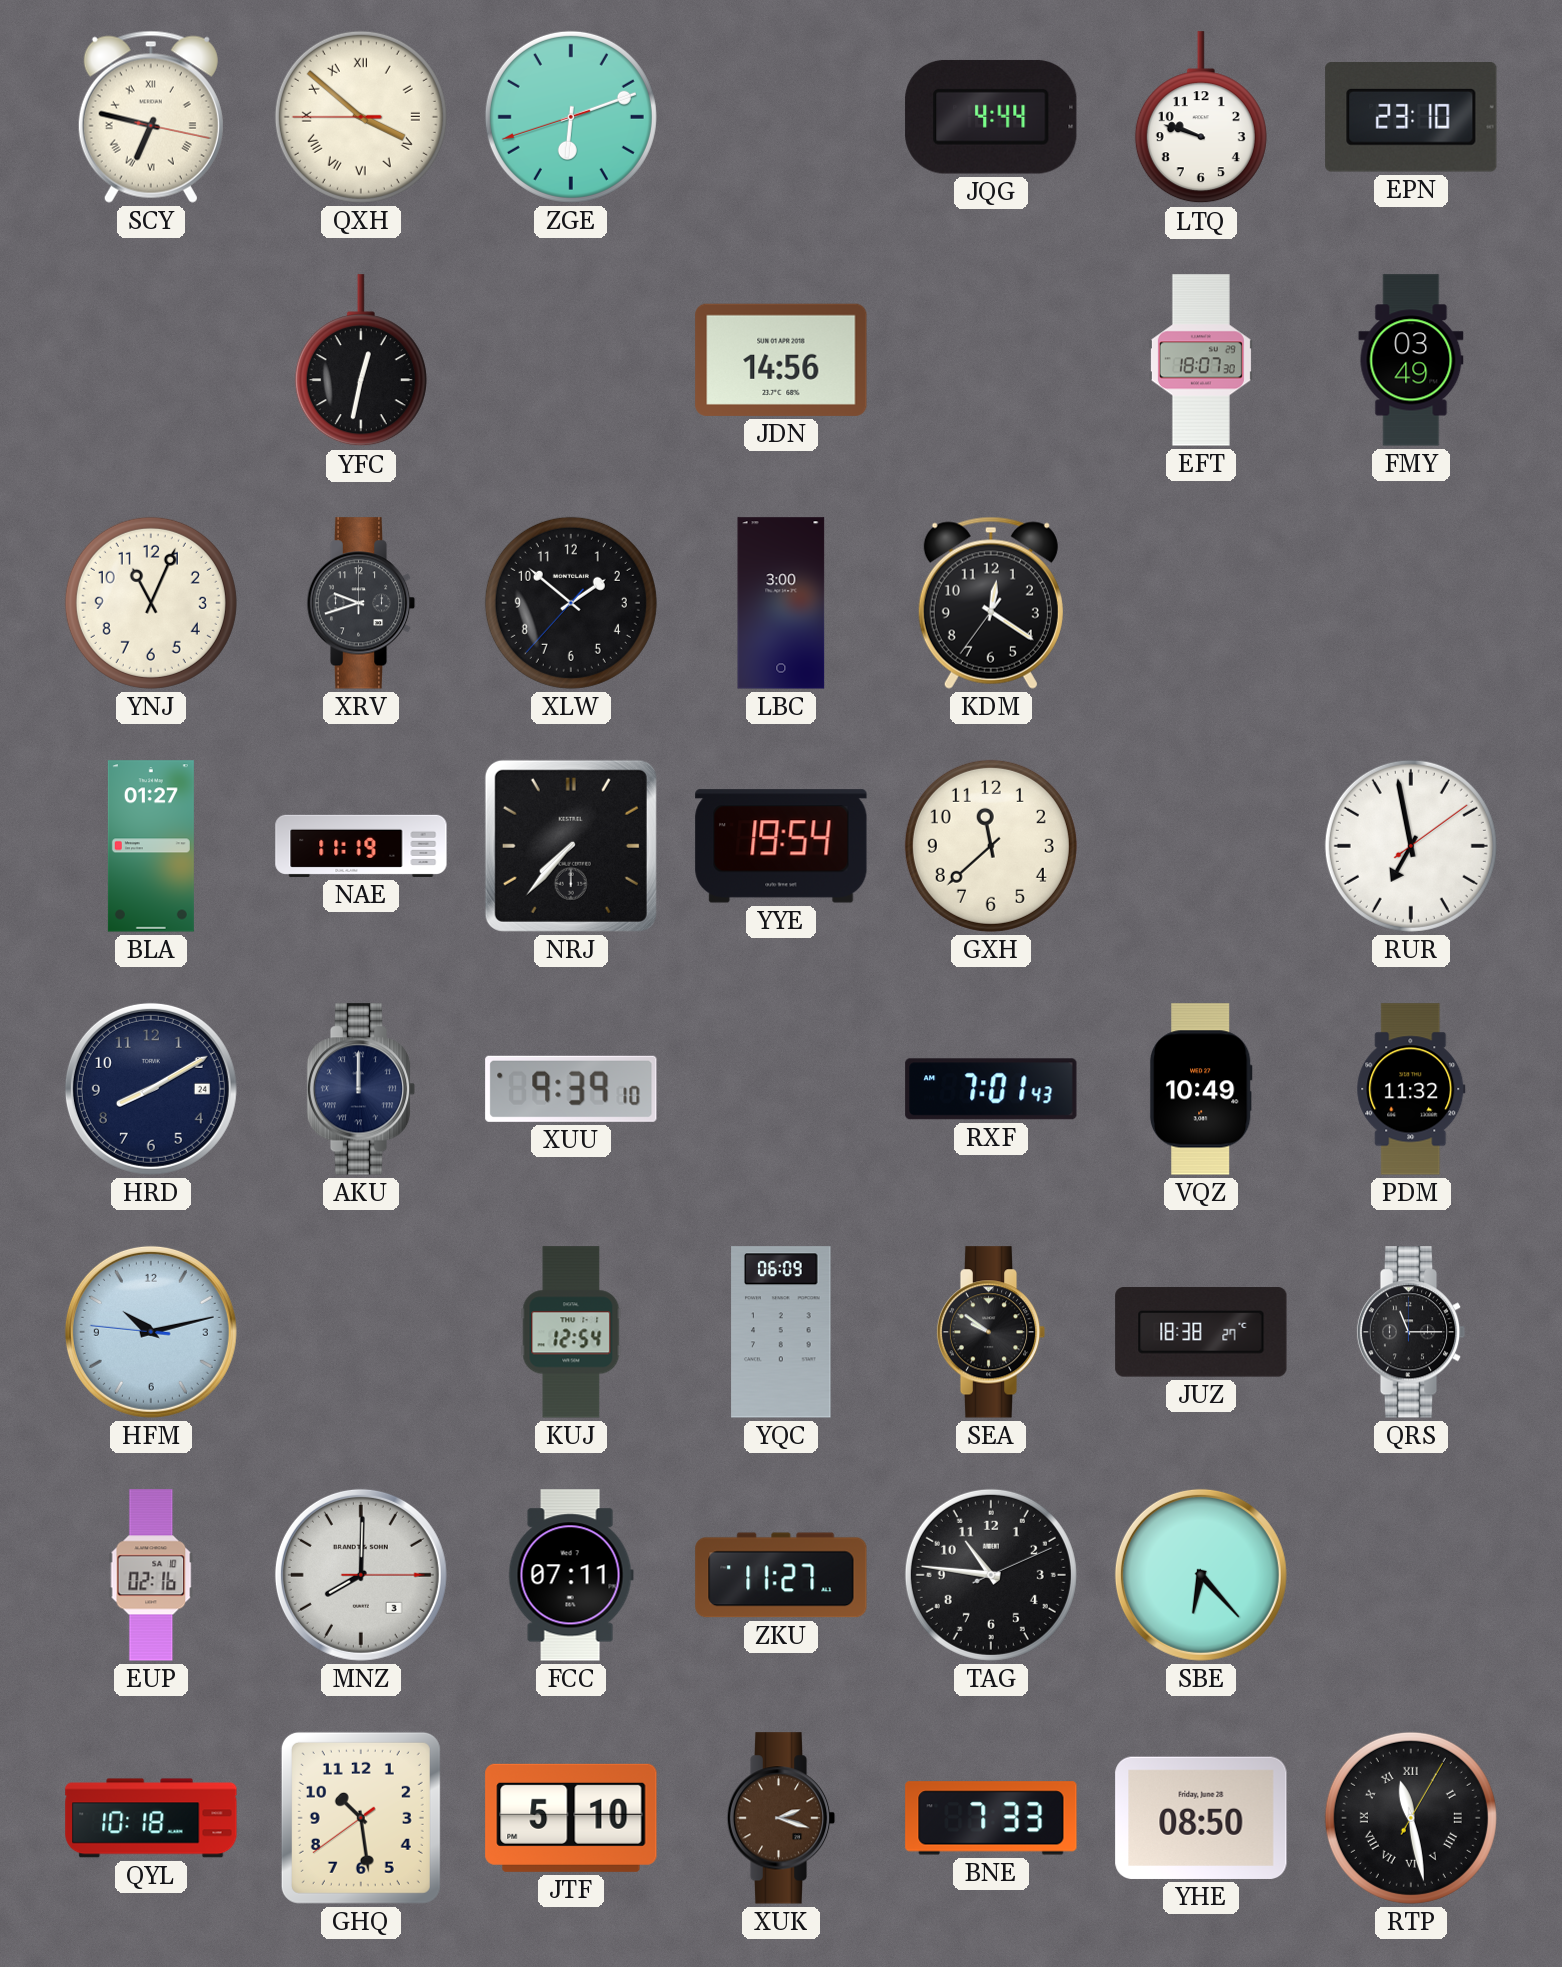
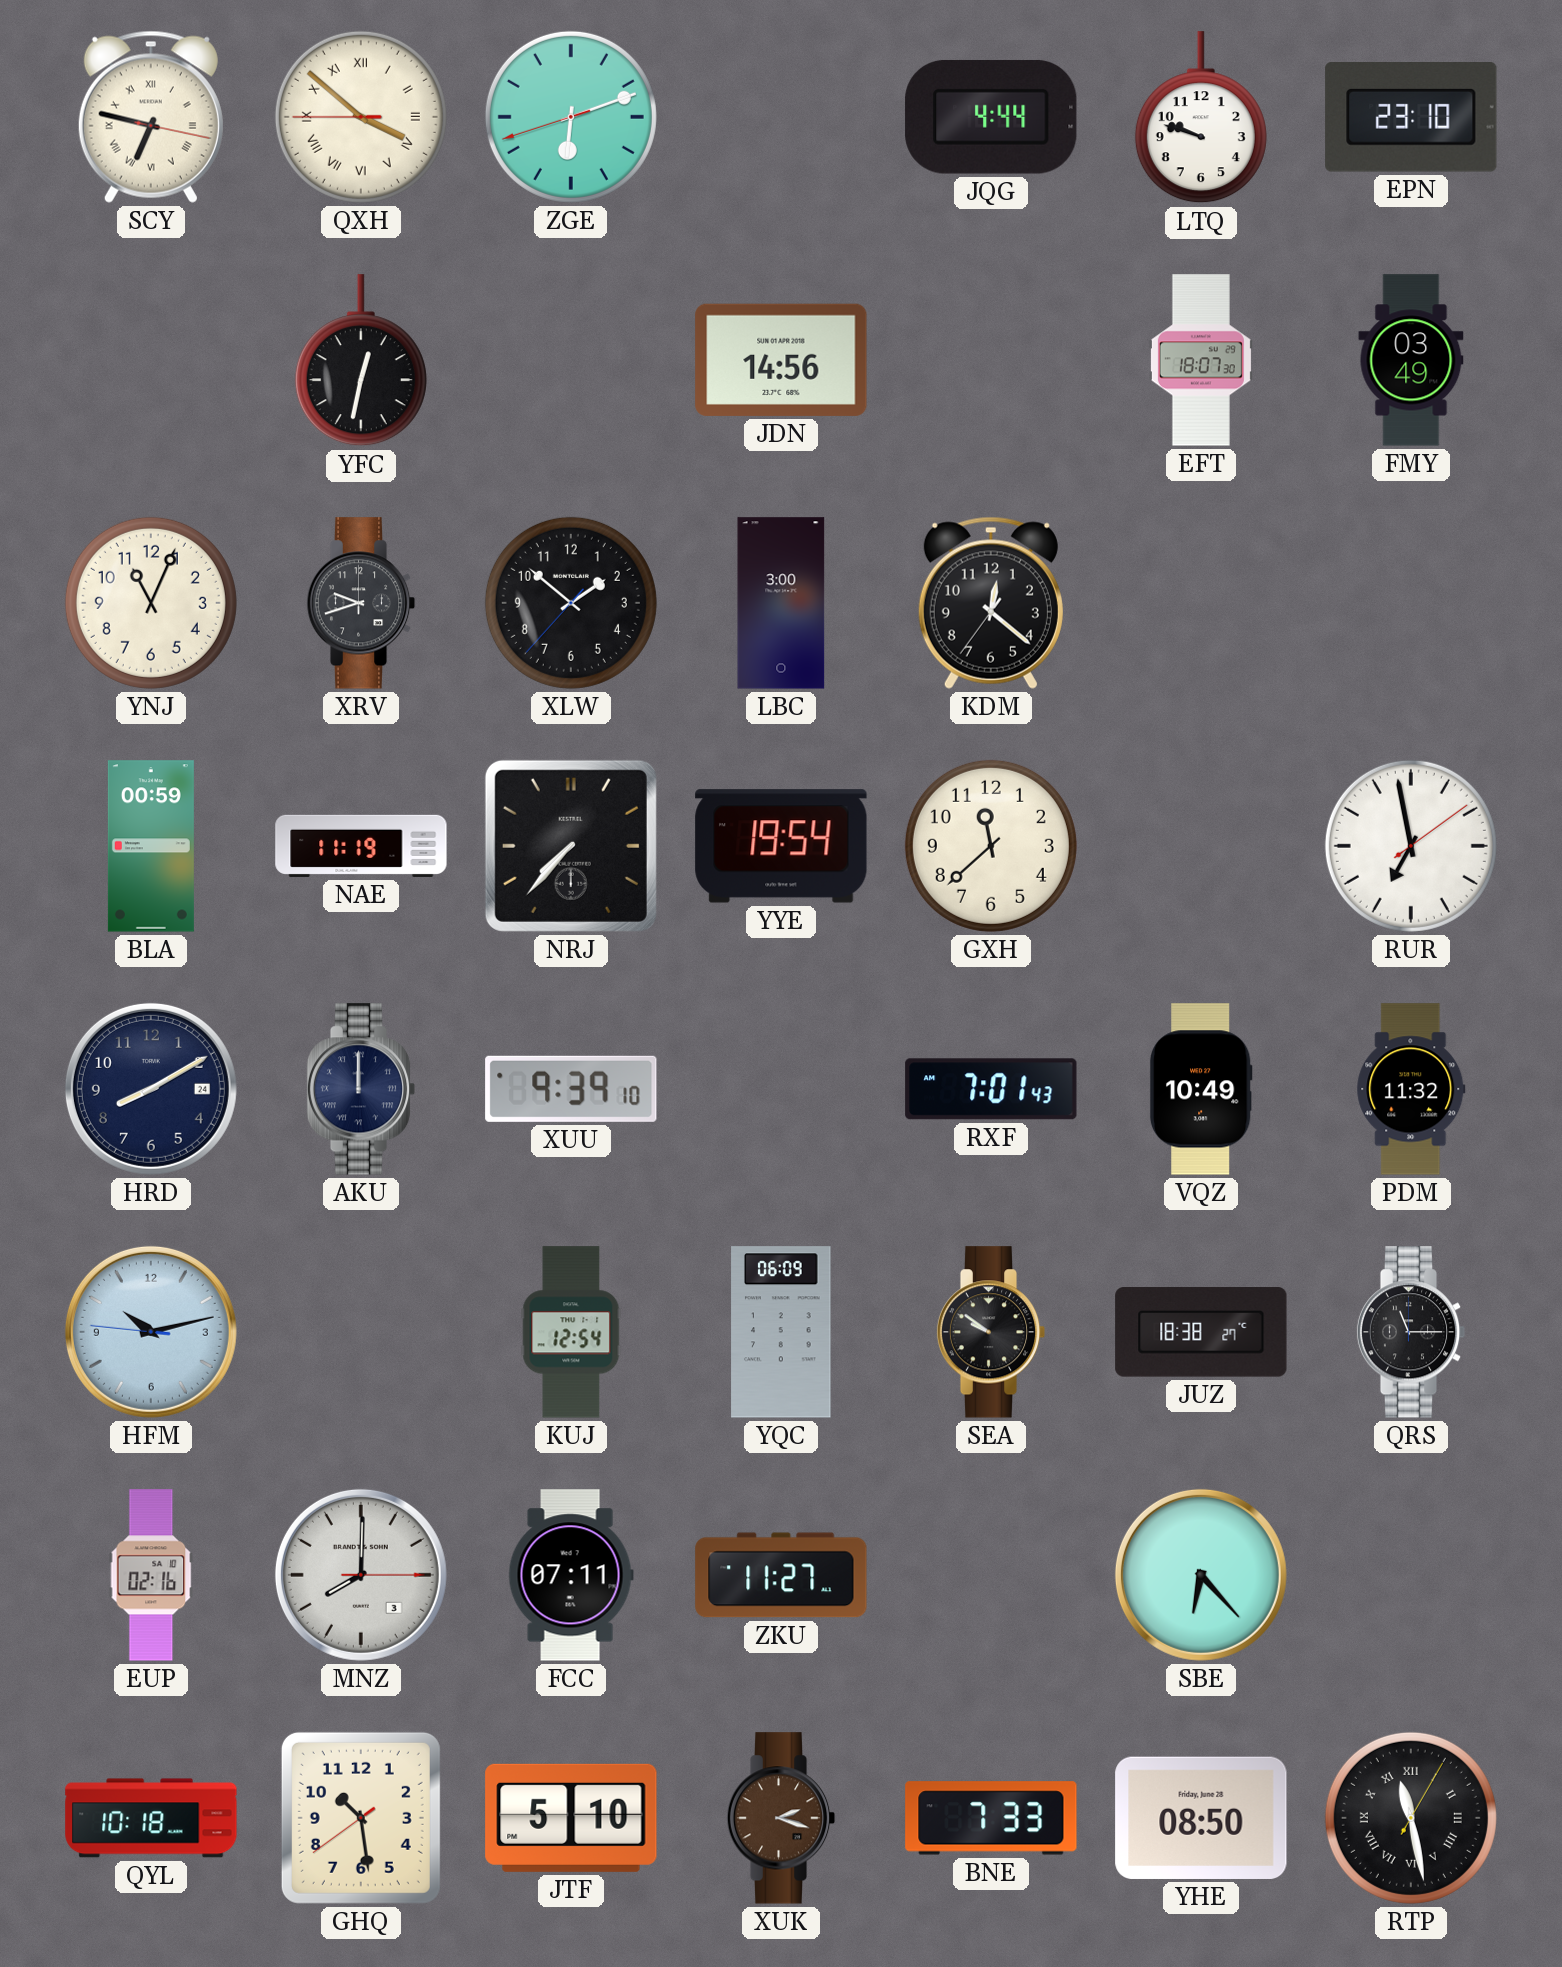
KDM: 12:20 -> 12:21 (991, 603)
BLA: 01:27 -> 00:59 (151, 846)
TAG: 10:46 -> none (991, 1575)
